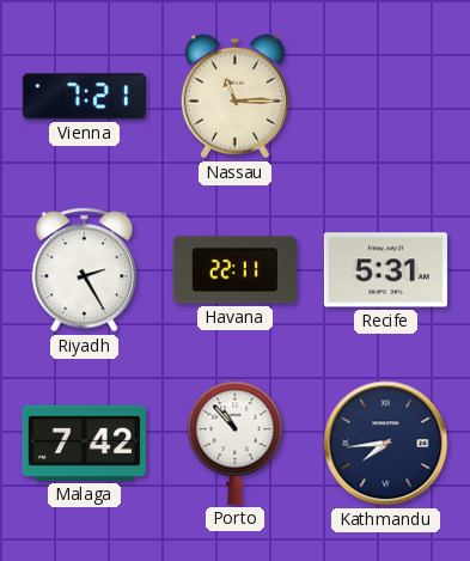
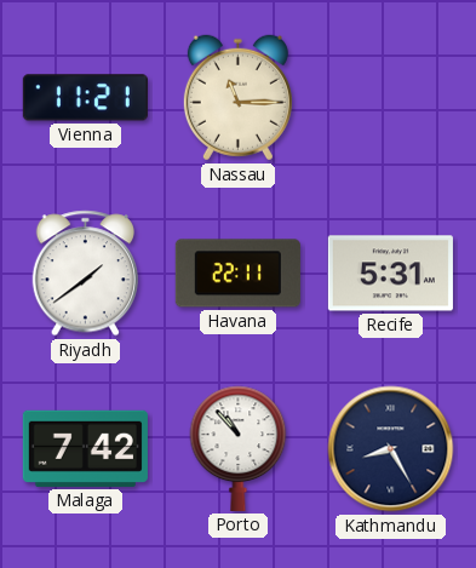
Vienna: 7:21 -> 11:21 (85, 98)
Riyadh: 2:25 -> 1:39 (85, 274)
Kathmandu: 7:44 -> 8:25 (391, 449)
